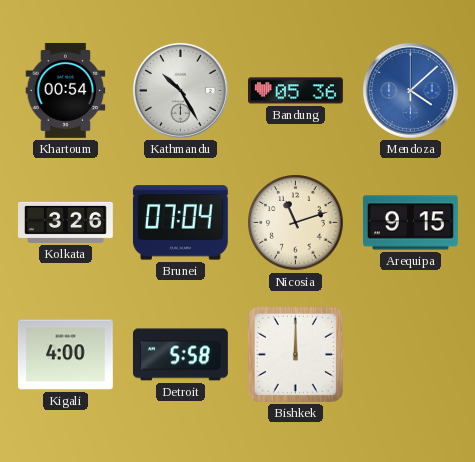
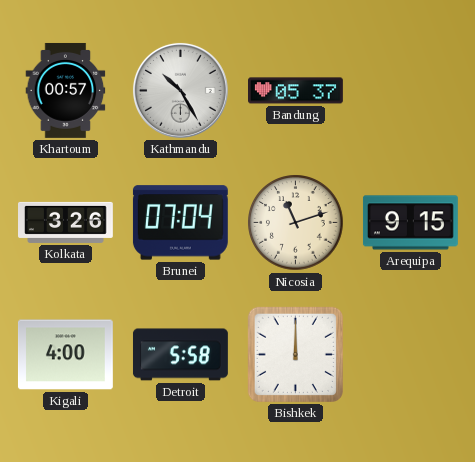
Khartoum: 00:54 -> 00:57 (66, 91)
Bandung: 05:36 -> 05:37 (296, 91)
Mendoza: 4:08 -> none (410, 90)
